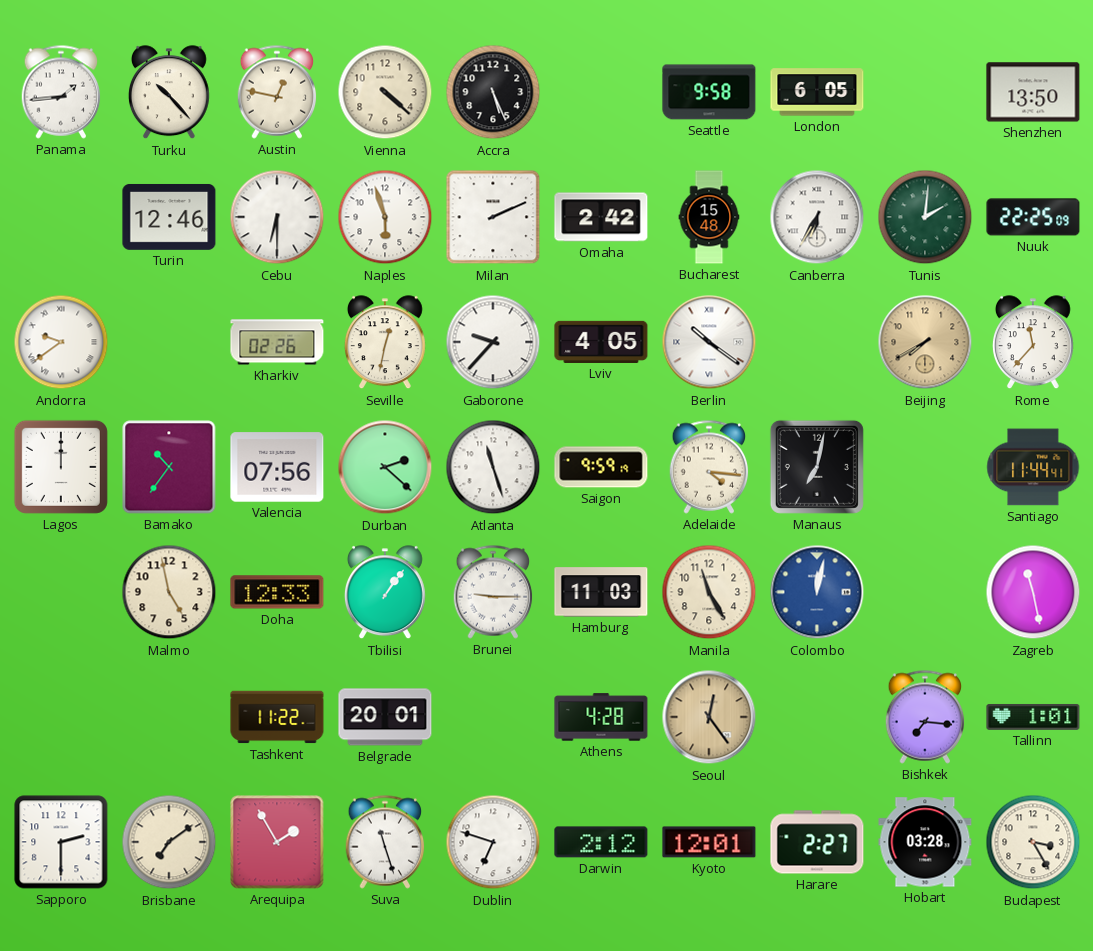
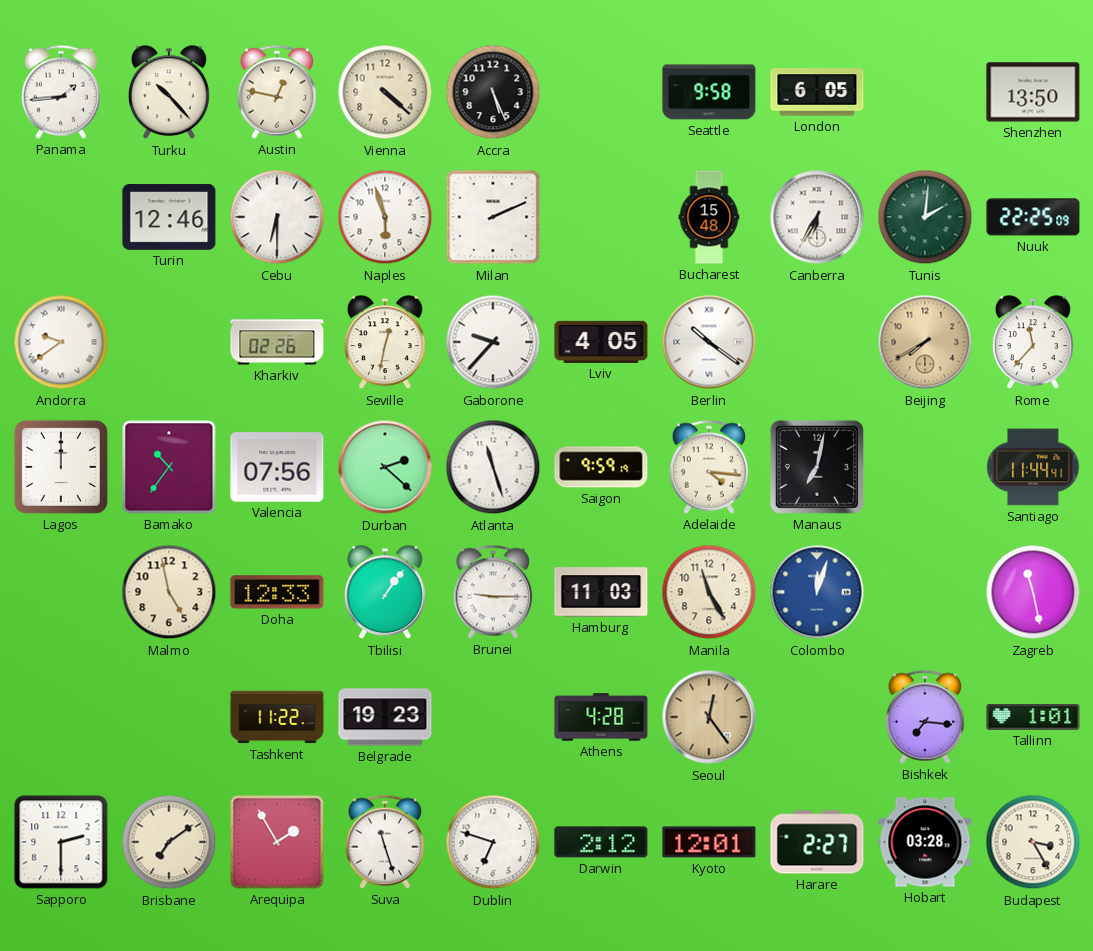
Omaha: 2:42 -> none (601, 217)
Colombo: 12:02 -> 12:03 (817, 592)
Belgrade: 20:01 -> 19:23 (385, 717)
